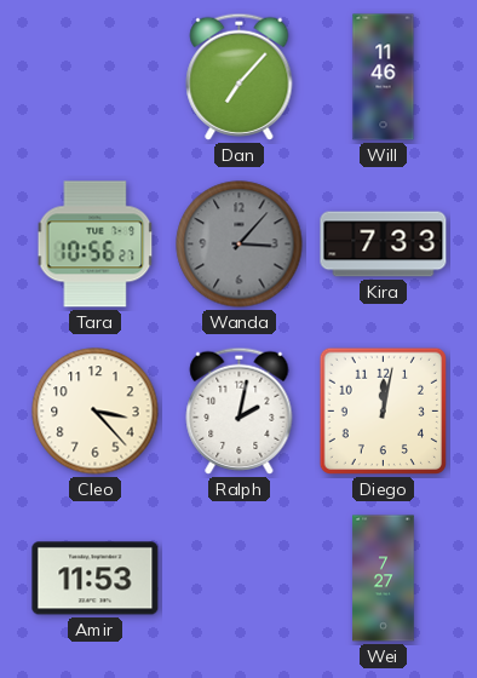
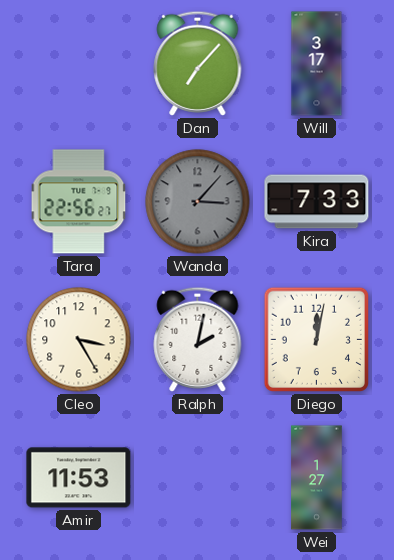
Will: 11:46 -> 3:17 (317, 64)
Tara: 10:56 -> 22:56 (79, 202)
Cleo: 3:23 -> 3:25 (79, 340)
Wei: 7:27 -> 1:27 (317, 478)
